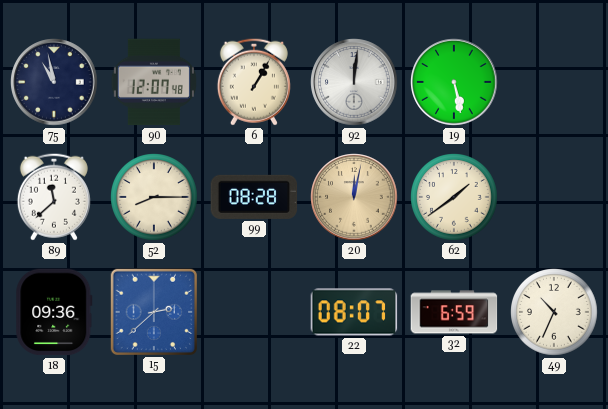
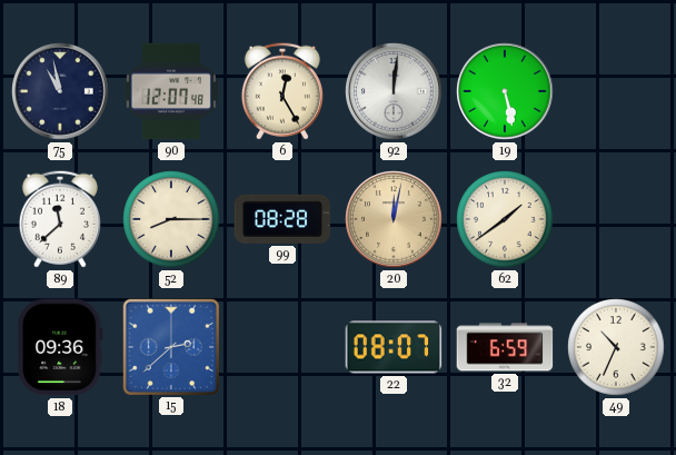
6: 1:05 -> 12:25 (282, 91)
